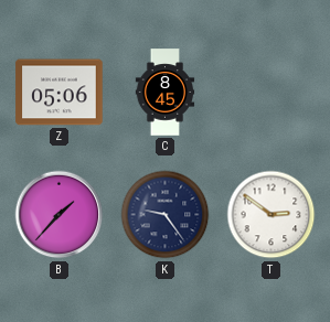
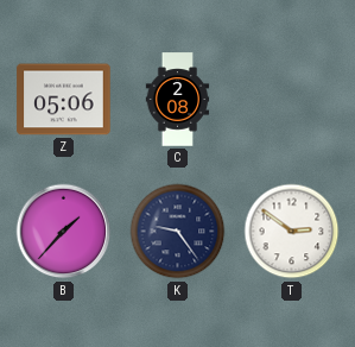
C: 8:45 -> 2:08 (178, 100)
